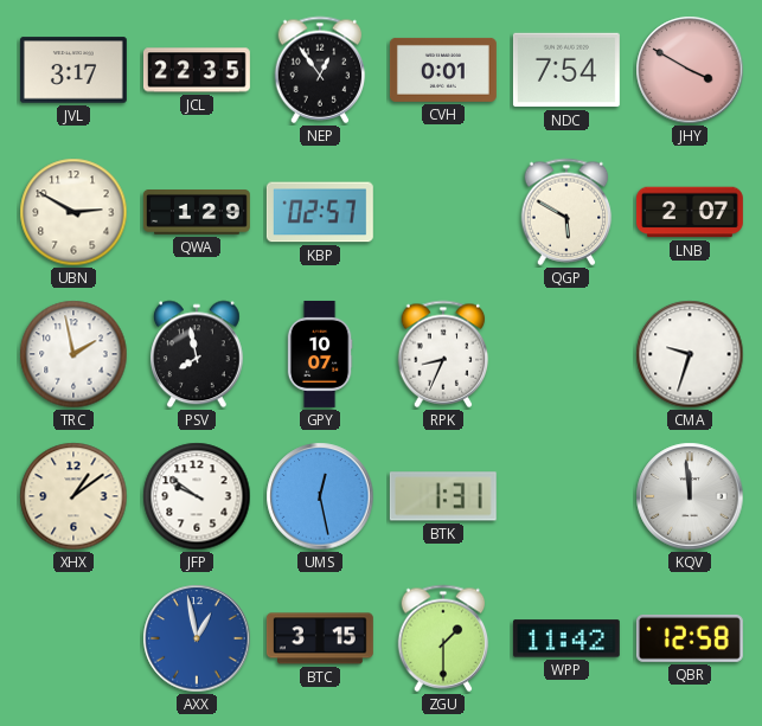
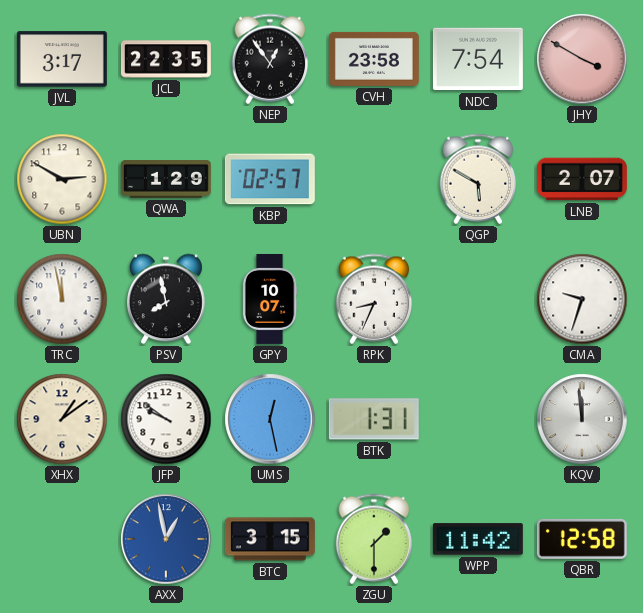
CVH: 0:01 -> 23:58 (374, 59)
TRC: 1:58 -> 11:58 (62, 299)
